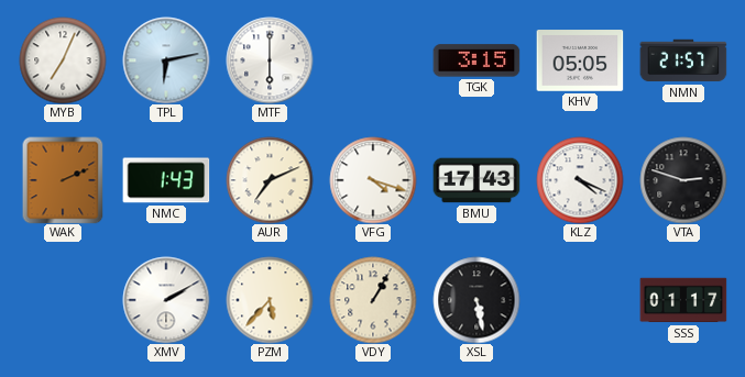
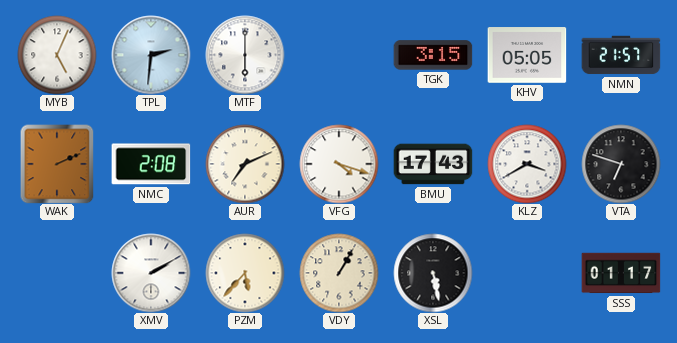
MYB: 7:04 -> 5:04 (57, 55)
TPL: 6:13 -> 2:31 (151, 55)
NMC: 1:43 -> 2:08 (151, 164)
KLZ: 4:19 -> 3:40 (527, 164)
VTA: 2:48 -> 6:48 (621, 164)
